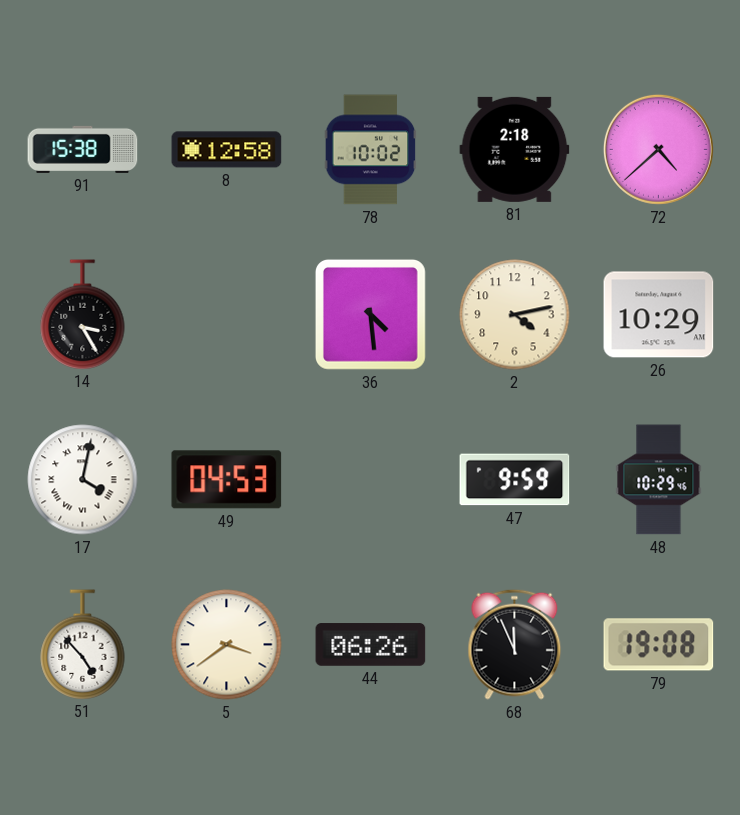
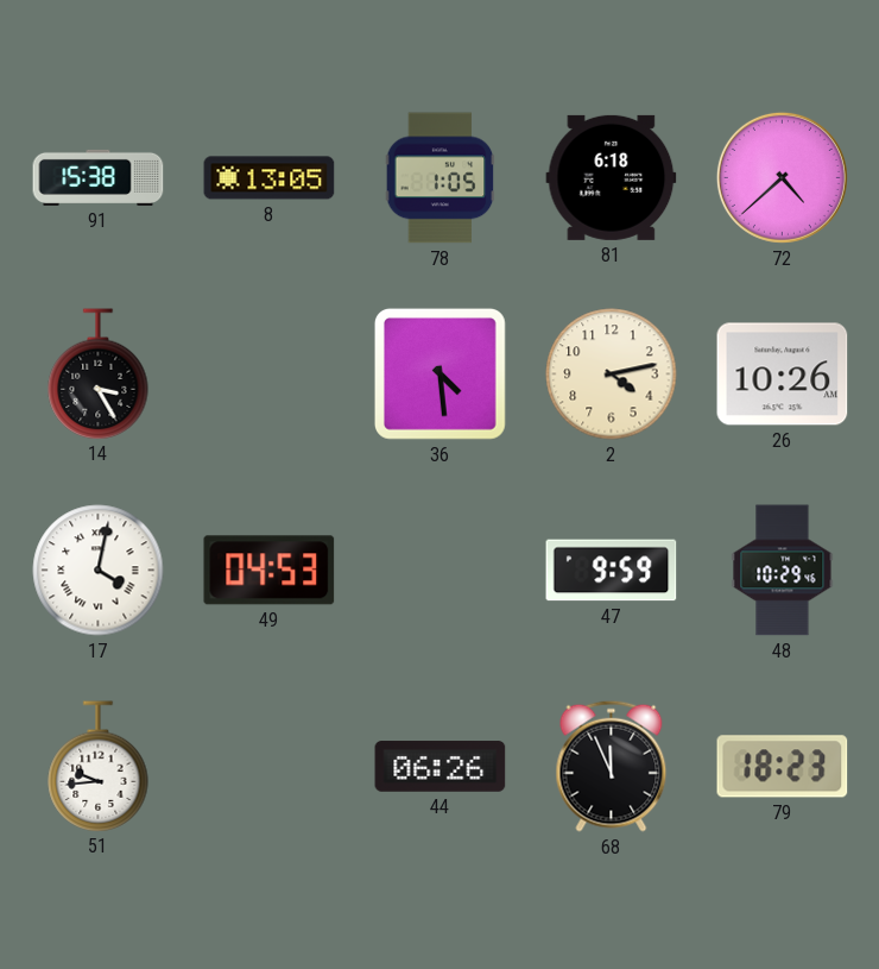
8: 12:58 -> 13:05 (270, 178)
78: 10:02 -> 1:05 (441, 178)
81: 2:18 -> 6:18 (612, 177)
26: 10:29 -> 10:26 (783, 375)
51: 4:53 -> 9:44 (99, 766)
5: 3:39 -> none (227, 645)
79: 19:08 -> 18:23 (783, 767)
